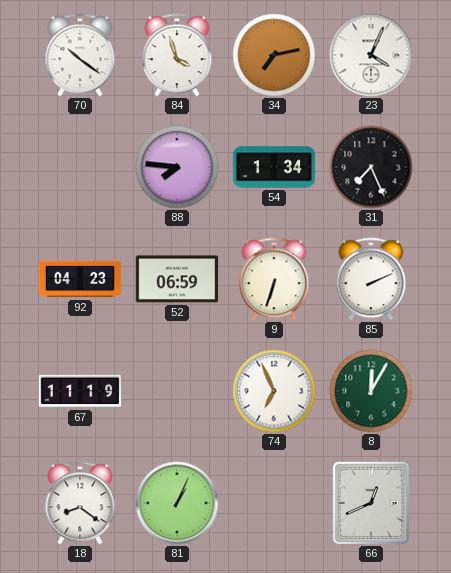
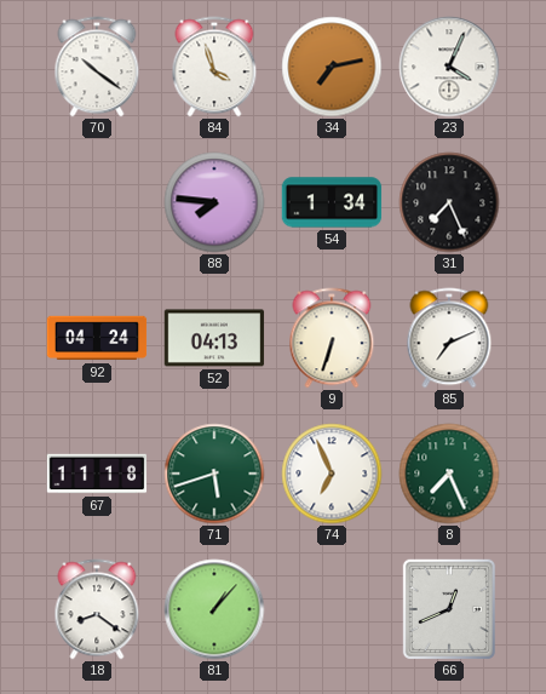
92: 04:23 -> 04:24 (97, 338)
52: 06:59 -> 04:13 (214, 338)
85: 2:11 -> 7:11 (449, 338)
67: 11:19 -> 11:18 (97, 474)
71: none -> 5:42 (214, 474)
8: 12:05 -> 7:26 (449, 474)
81: 1:04 -> 1:07 (214, 609)
